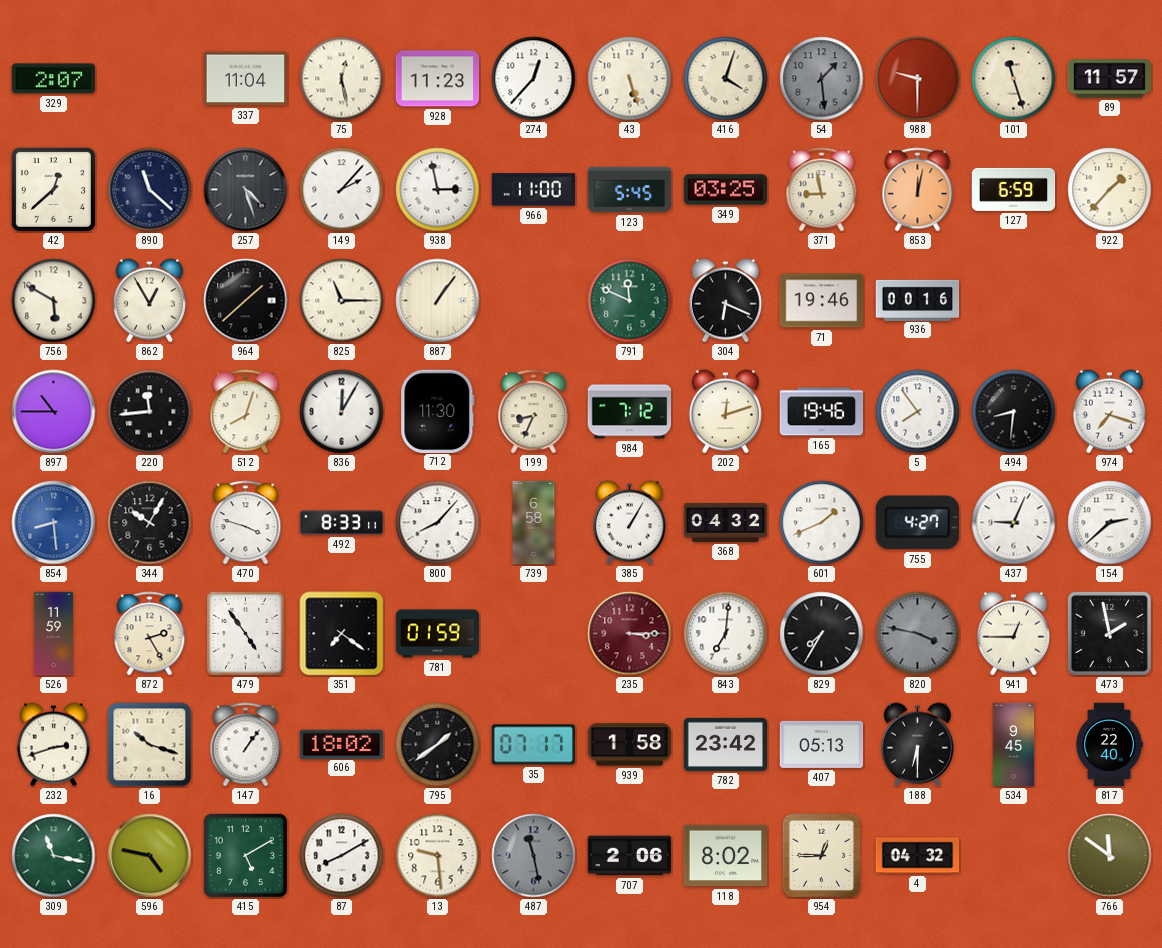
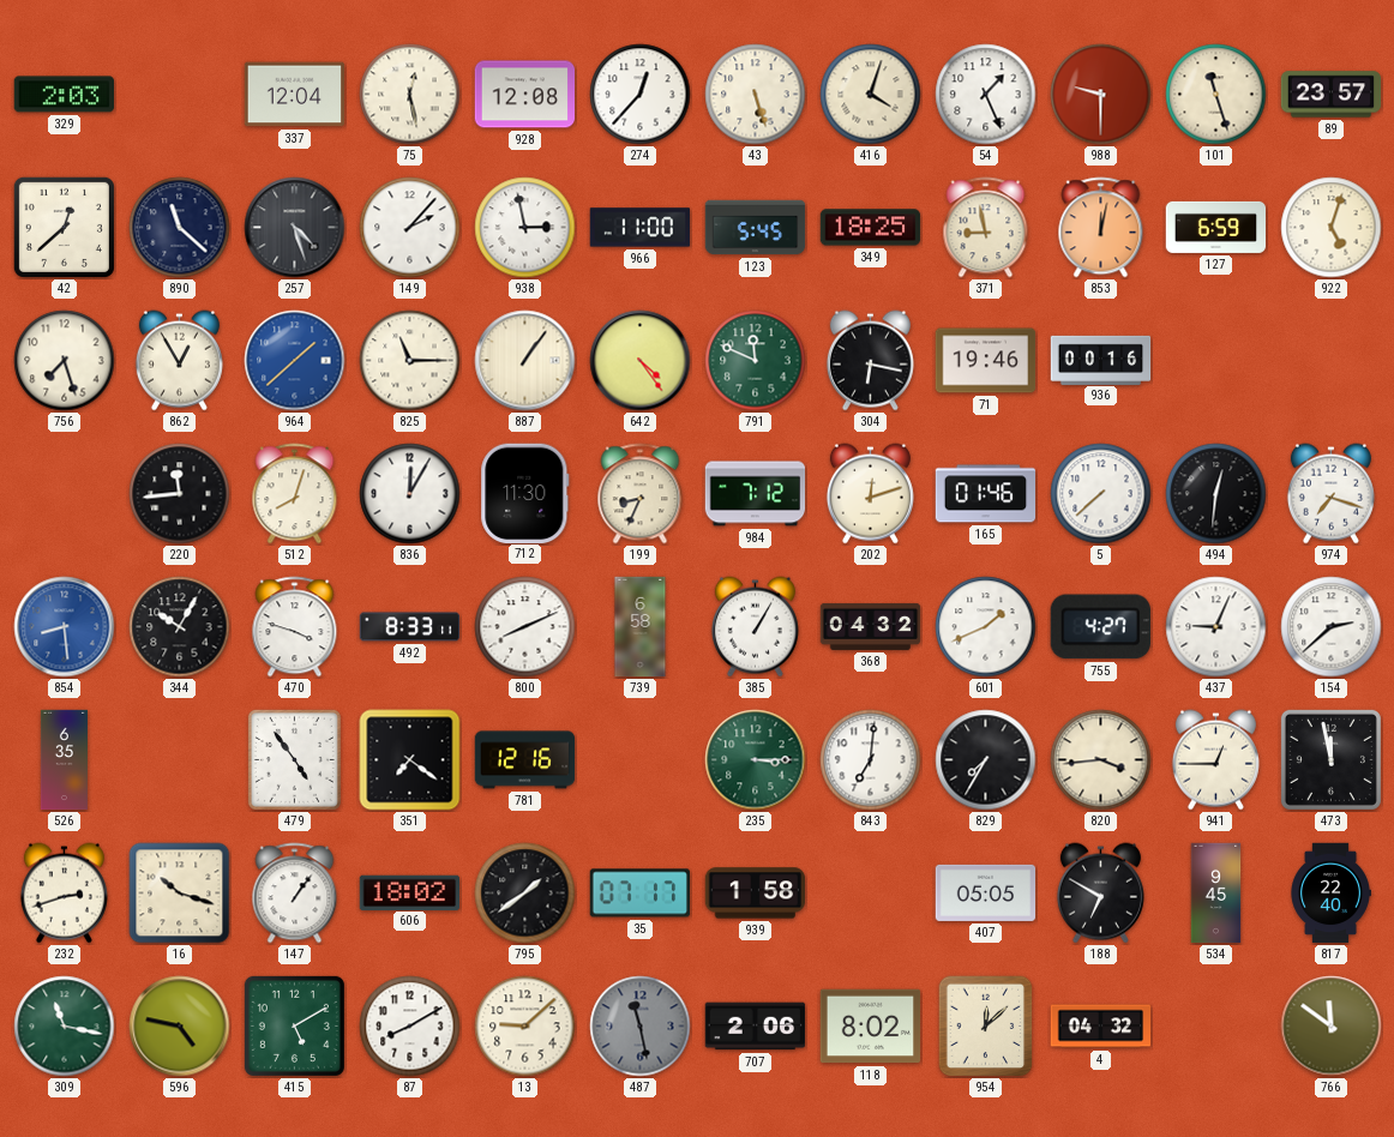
329: 2:07 -> 2:03 (64, 95)
337: 11:04 -> 12:04 (295, 95)
928: 11:23 -> 12:08 (525, 95)
54: 1:29 -> 1:26 (986, 95)
54 dial: grey -> white (986, 95)
89: 11:57 -> 23:57 (1332, 95)
349: 03:25 -> 18:25 (871, 228)
922: 1:37 -> 5:03 (1332, 228)
756: 5:50 -> 7:27 (65, 361)
964 dial: black -> blue (295, 361)
642: none -> 4:24 (641, 361)
304: 6:19 -> 6:17 (870, 361)
897: 10:45 -> none (54, 412)
165: 19:46 -> 01:46 (986, 494)
5: 7:54 -> 7:38 (1101, 494)
494: 8:31 -> 12:31 (1216, 494)
800: 8:07 -> 8:11 (525, 627)
526: 11:59 -> 6:35 (64, 760)
872: 2:25 -> none (150, 634)
781: 01:59 -> 12:16 (525, 760)
235 dial: burgundy -> green (756, 760)
820: 3:47 -> 3:44 (1101, 760)
820 dial: grey -> cream (1101, 760)
473: 1:58 -> 11:58 (1330, 759)
782: 23:42 -> none (726, 744)
407: 05:13 -> 05:05 (986, 892)
188: 6:30 -> 6:50 (1100, 894)
13: 9:29 -> 9:08 (525, 1027)
954: 12:45 -> 12:08 (986, 1027)
